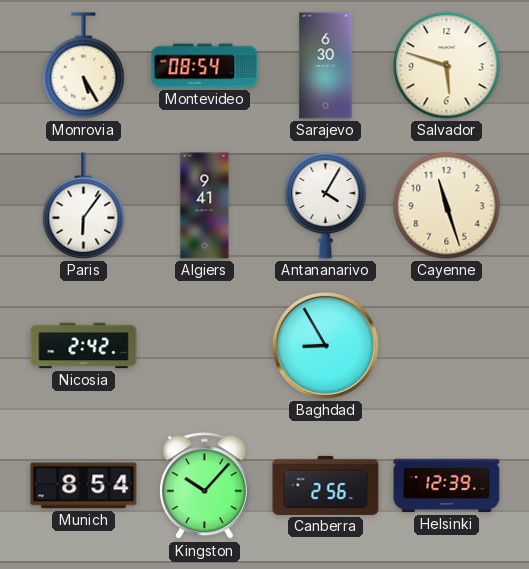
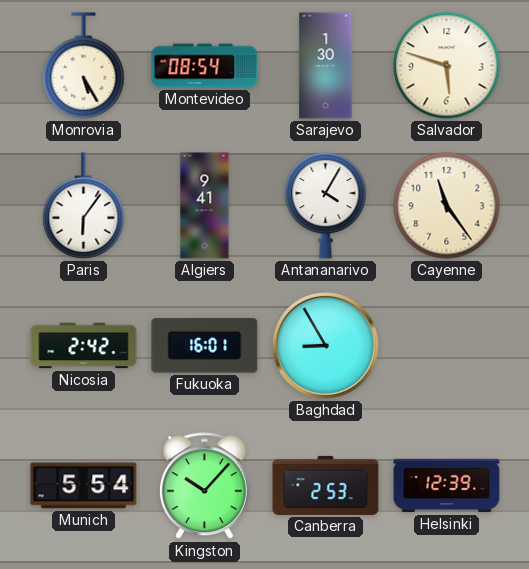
Sarajevo: 6:30 -> 1:30 (326, 66)
Cayenne: 11:27 -> 11:24 (447, 206)
Fukuoka: none -> 16:01 (205, 346)
Munich: 8:54 -> 5:54 (84, 486)
Canberra: 2:56 -> 2:53 (326, 485)
